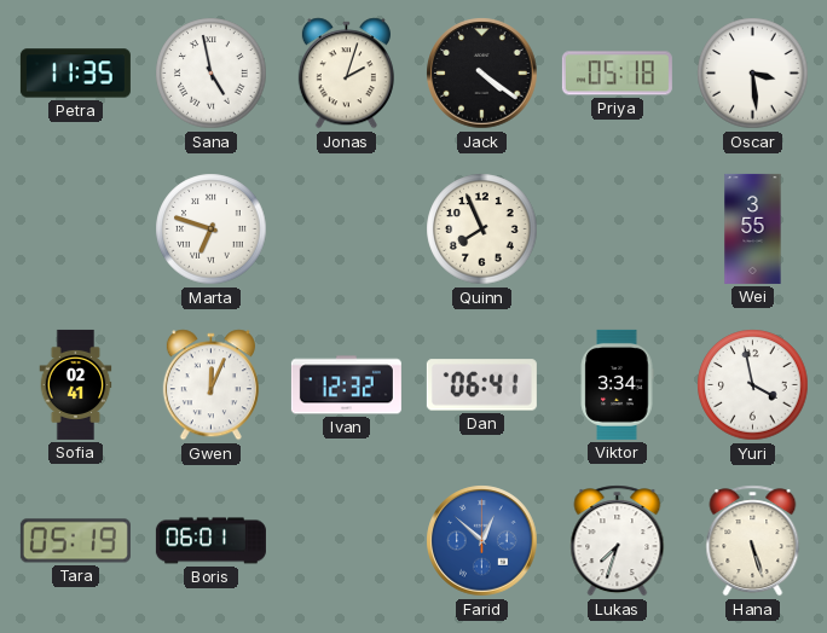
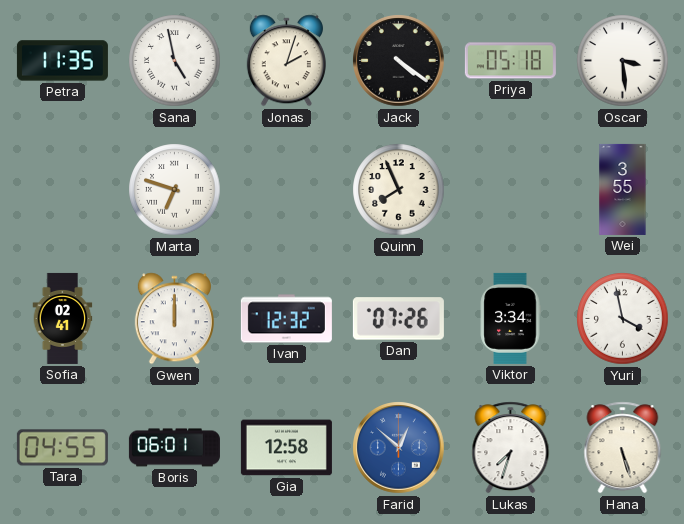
Gwen: 12:04 -> 12:00 (174, 319)
Dan: 06:41 -> 07:26 (398, 319)
Tara: 05:19 -> 04:55 (62, 448)
Gia: none -> 12:58 (286, 448)
